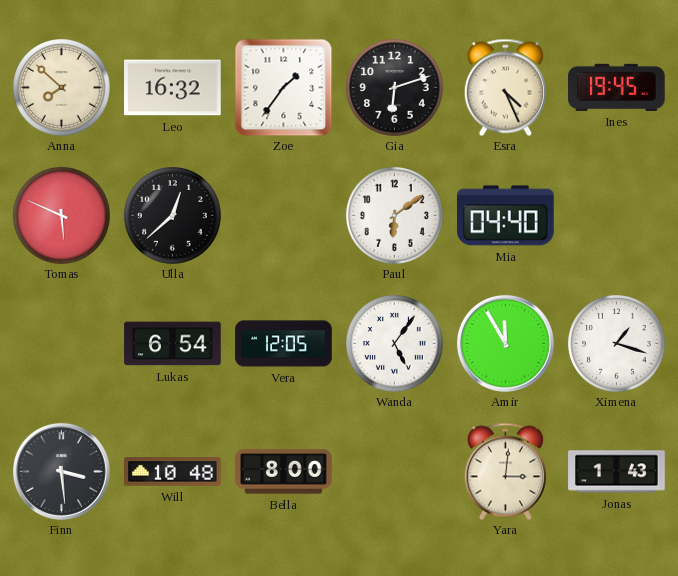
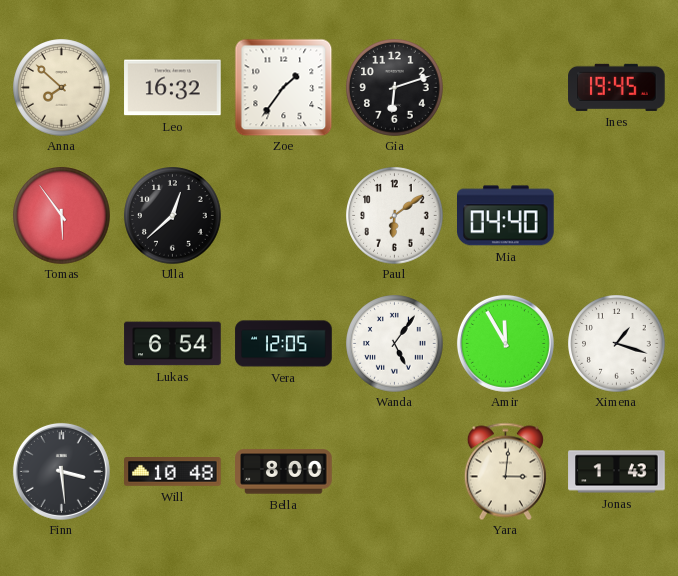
Esra: 4:26 -> none (505, 87)
Tomas: 5:49 -> 5:54 (62, 216)
